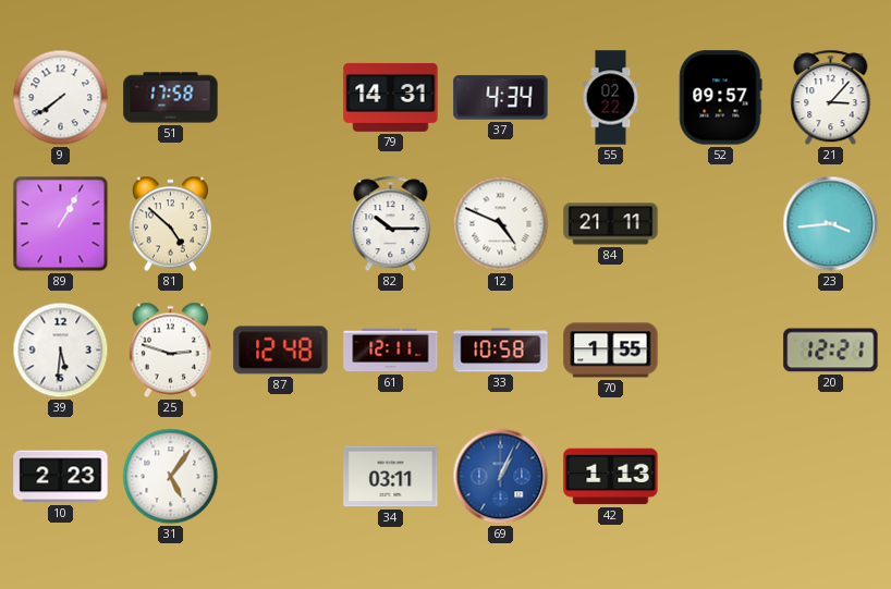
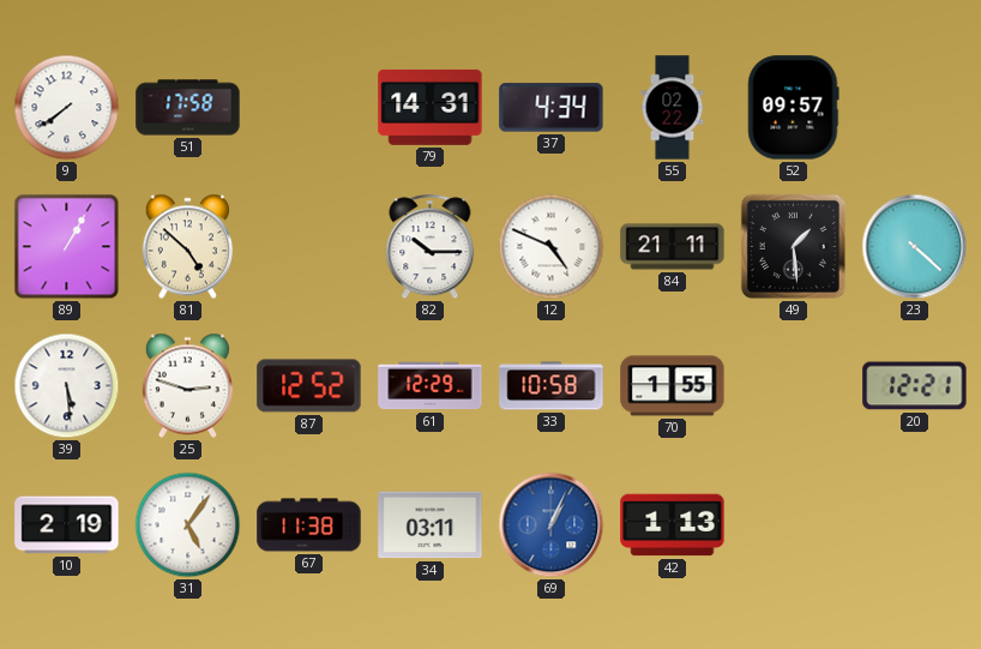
21: 3:07 -> none (831, 98)
49: none -> 1:29 (793, 246)
23: 3:44 -> 4:22 (915, 247)
39: 5:31 -> 5:29 (67, 386)
87: 12:48 -> 12:52 (309, 386)
61: 12:11 -> 12:29 (431, 386)
10: 2:23 -> 2:19 (67, 525)
67: none -> 11:38 (309, 525)
